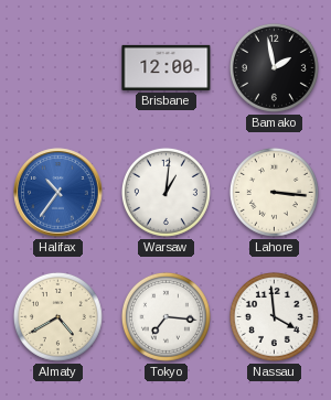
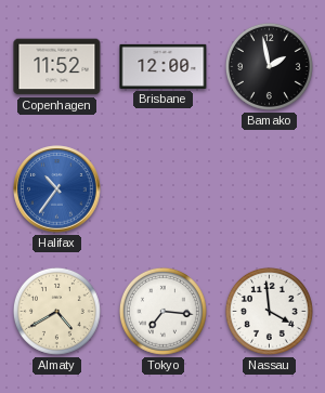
Copenhagen: none -> 11:52 (57, 67)
Warsaw: 1:01 -> none (165, 192)
Lahore: 3:16 -> none (274, 192)
